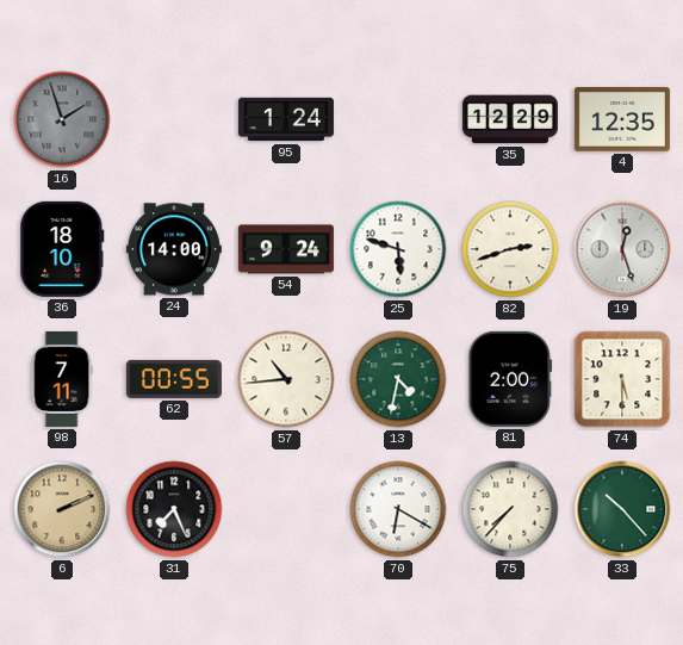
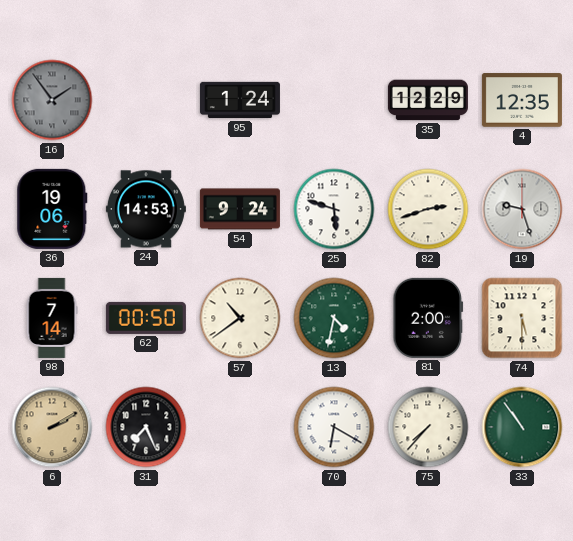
16: 1:57 -> 1:54 (52, 100)
36: 18:10 -> 19:06 (52, 209)
24: 14:00 -> 14:53 (146, 209)
19: 12:27 -> 9:27 (522, 209)
98: 7:11 -> 7:14 (52, 318)
62: 00:55 -> 00:50 (146, 318)
57: 10:44 -> 10:39 (240, 318)
6: 2:11 -> 2:10 (52, 427)
33: 10:23 -> 10:54 (522, 427)
